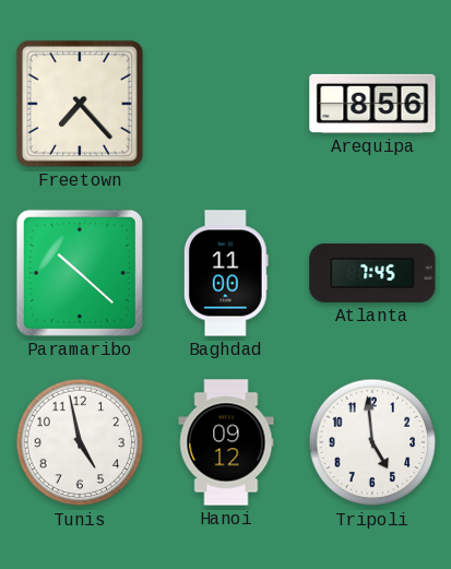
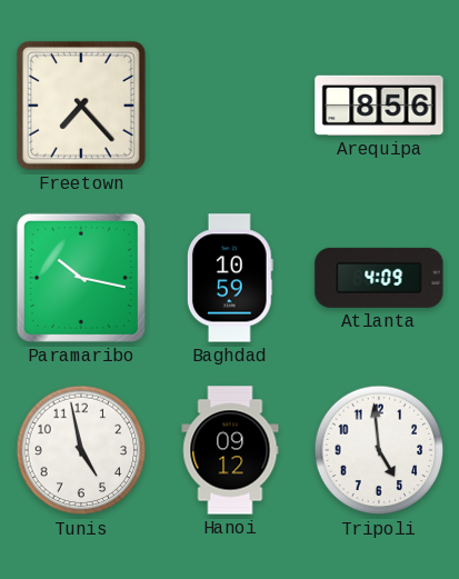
Paramaribo: 10:22 -> 10:17 (81, 278)
Baghdad: 11:00 -> 10:59 (230, 278)
Atlanta: 7:45 -> 4:09 (379, 278)
